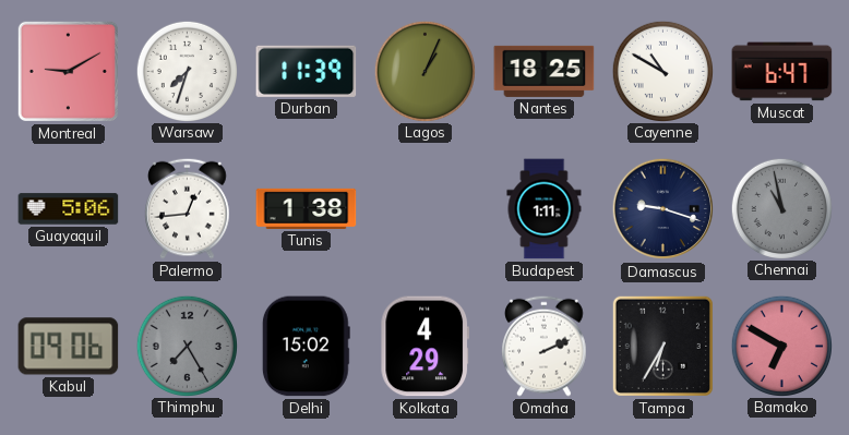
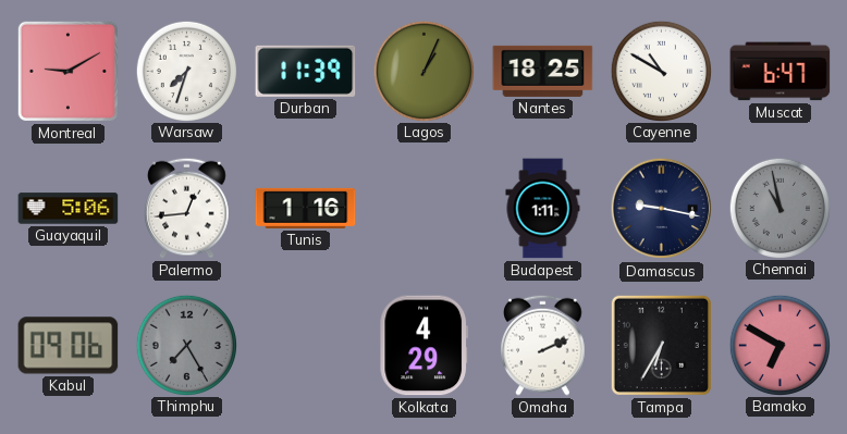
Tunis: 1:38 -> 1:16 (306, 208)
Damascus: 9:18 -> 9:17 (662, 209)
Delhi: 15:02 -> none (306, 347)
